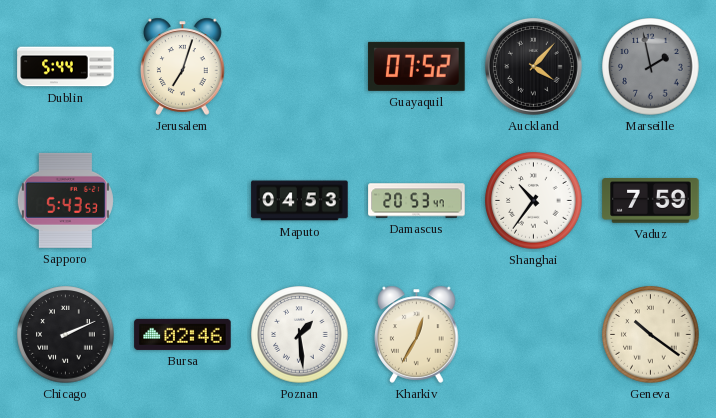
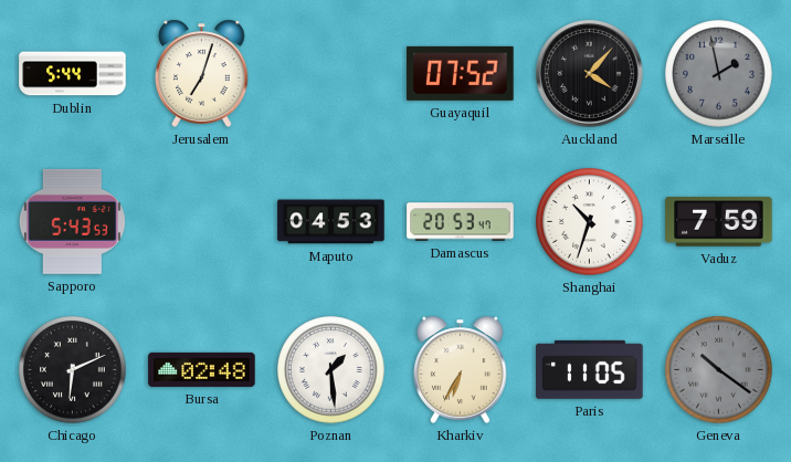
Shanghai: 10:36 -> 10:33 (590, 222)
Chicago: 2:11 -> 6:11 (73, 370)
Bursa: 02:46 -> 02:48 (202, 369)
Kharkiv: 12:35 -> 6:35 (461, 369)
Paris: none -> 11:05 (590, 369)
Geneva dial: cream -> grey (719, 370)
